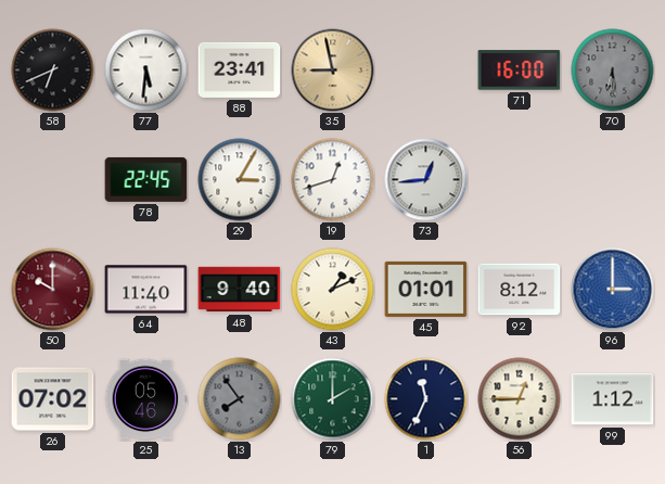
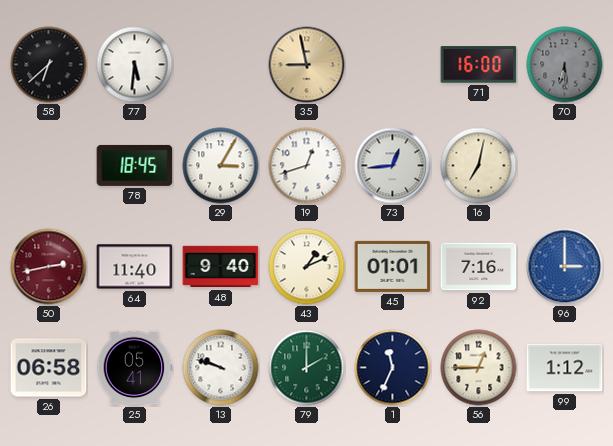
58: 6:41 -> 6:38 (49, 65)
88: 23:41 -> none (240, 69)
78: 22:45 -> 18:45 (135, 165)
16: none -> 7:02 (479, 166)
50: 10:00 -> 2:43 (49, 267)
92: 8:12 -> 7:16 (479, 267)
26: 07:02 -> 06:58 (49, 368)
25: 05:46 -> 05:41 (134, 368)
13: 7:54 -> 9:48 (221, 368)
13 dial: grey -> white (221, 368)
